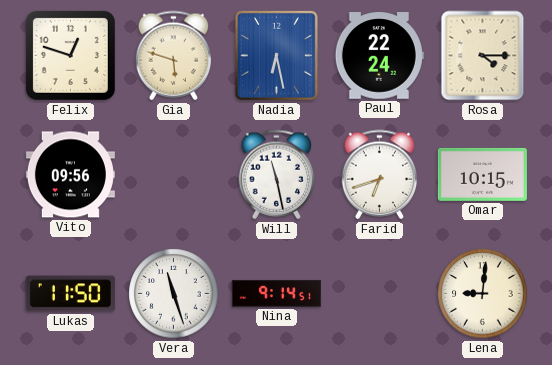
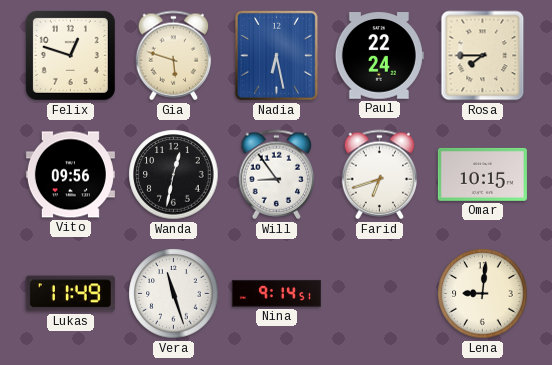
Rosa: 4:15 -> 7:45 (483, 56)
Wanda: none -> 12:32 (174, 175)
Will: 11:28 -> 8:54 (277, 175)
Lukas: 11:50 -> 11:49 (70, 294)
